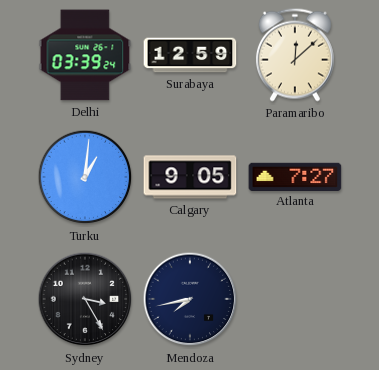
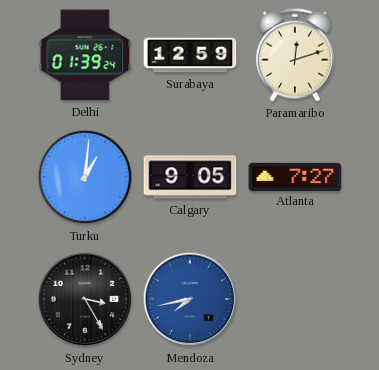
Delhi: 03:39 -> 01:39 (85, 55)
Paramaribo: 12:08 -> 12:12 (295, 55)
Mendoza dial: navy -> blue (190, 299)
